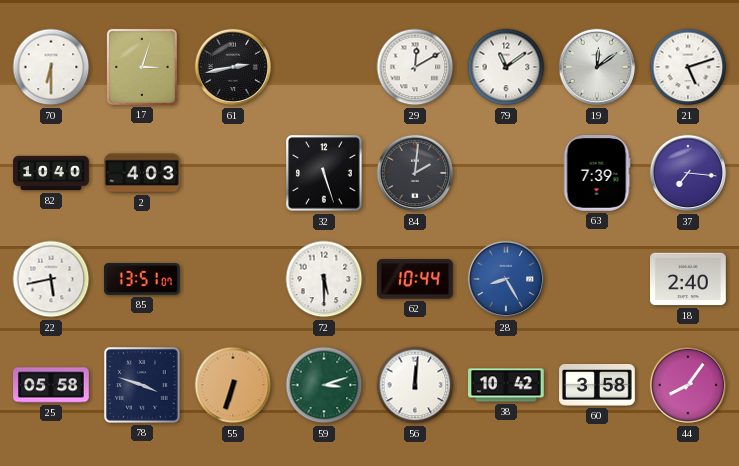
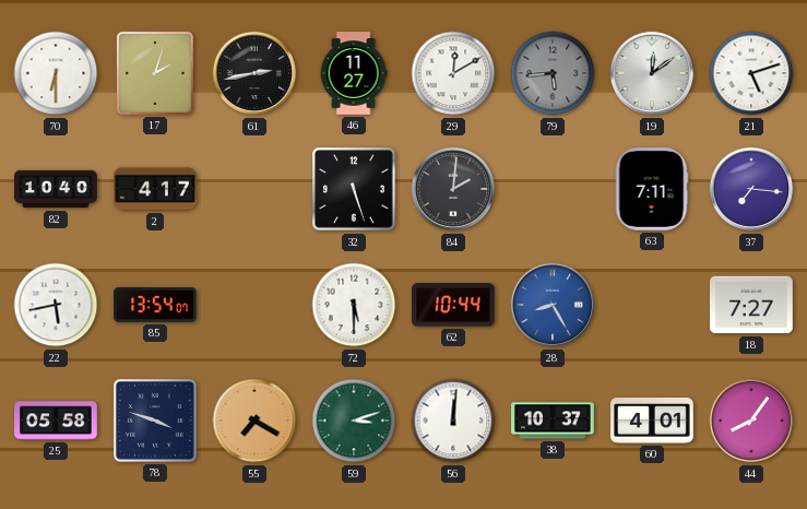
17: 3:03 -> 2:03 (155, 73)
46: none -> 11:27 (354, 73)
79: 11:09 -> 5:44 (553, 73)
79 dial: white -> grey (553, 73)
2: 4:03 -> 4:17 (155, 189)
63: 7:39 -> 7:11 (652, 190)
85: 13:51 -> 13:54 (156, 305)
18: 2:40 -> 7:27 (752, 305)
55: 6:33 -> 7:20 (254, 421)
38: 10:42 -> 10:37 (553, 421)
60: 3:58 -> 4:01 (652, 422)
